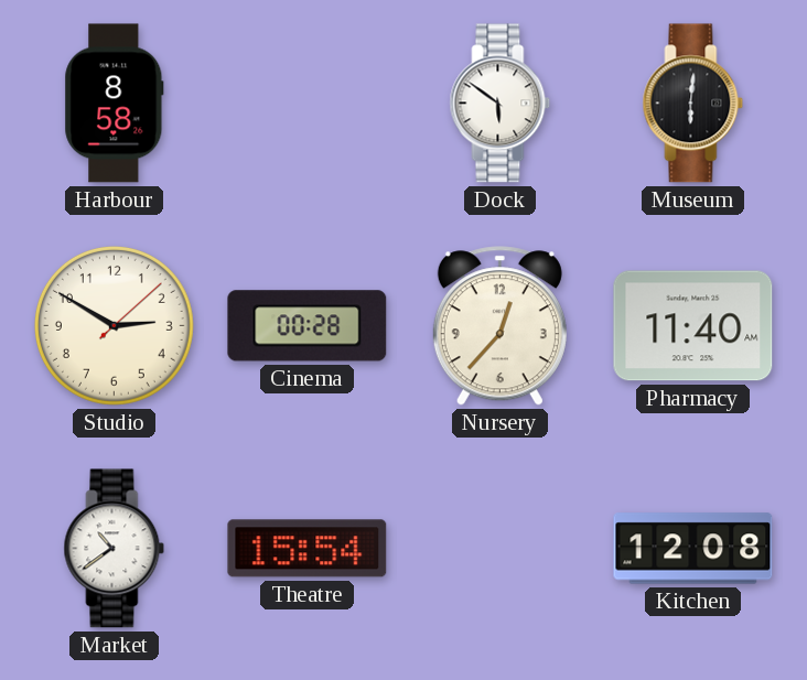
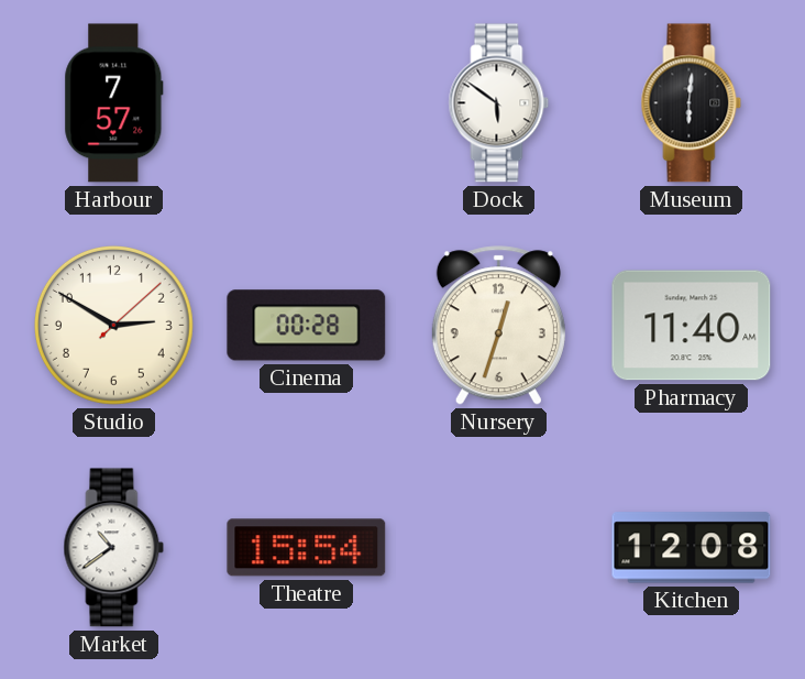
Harbour: 8:58 -> 7:57 (114, 103)
Nursery: 12:37 -> 12:33 (498, 326)
